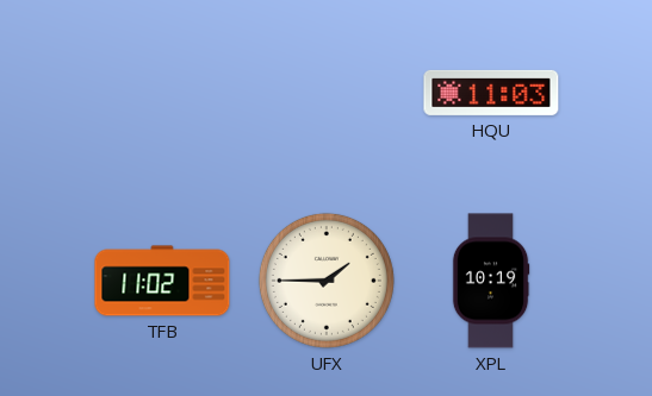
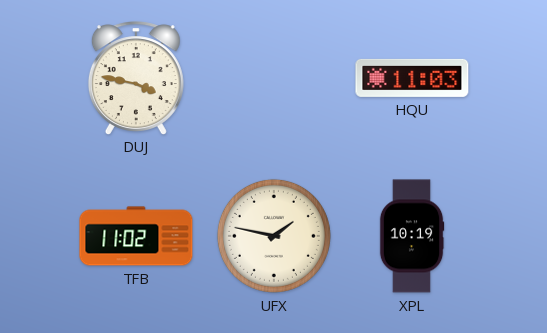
DUJ: none -> 3:47 (136, 78)
UFX: 1:45 -> 1:47 (274, 236)
